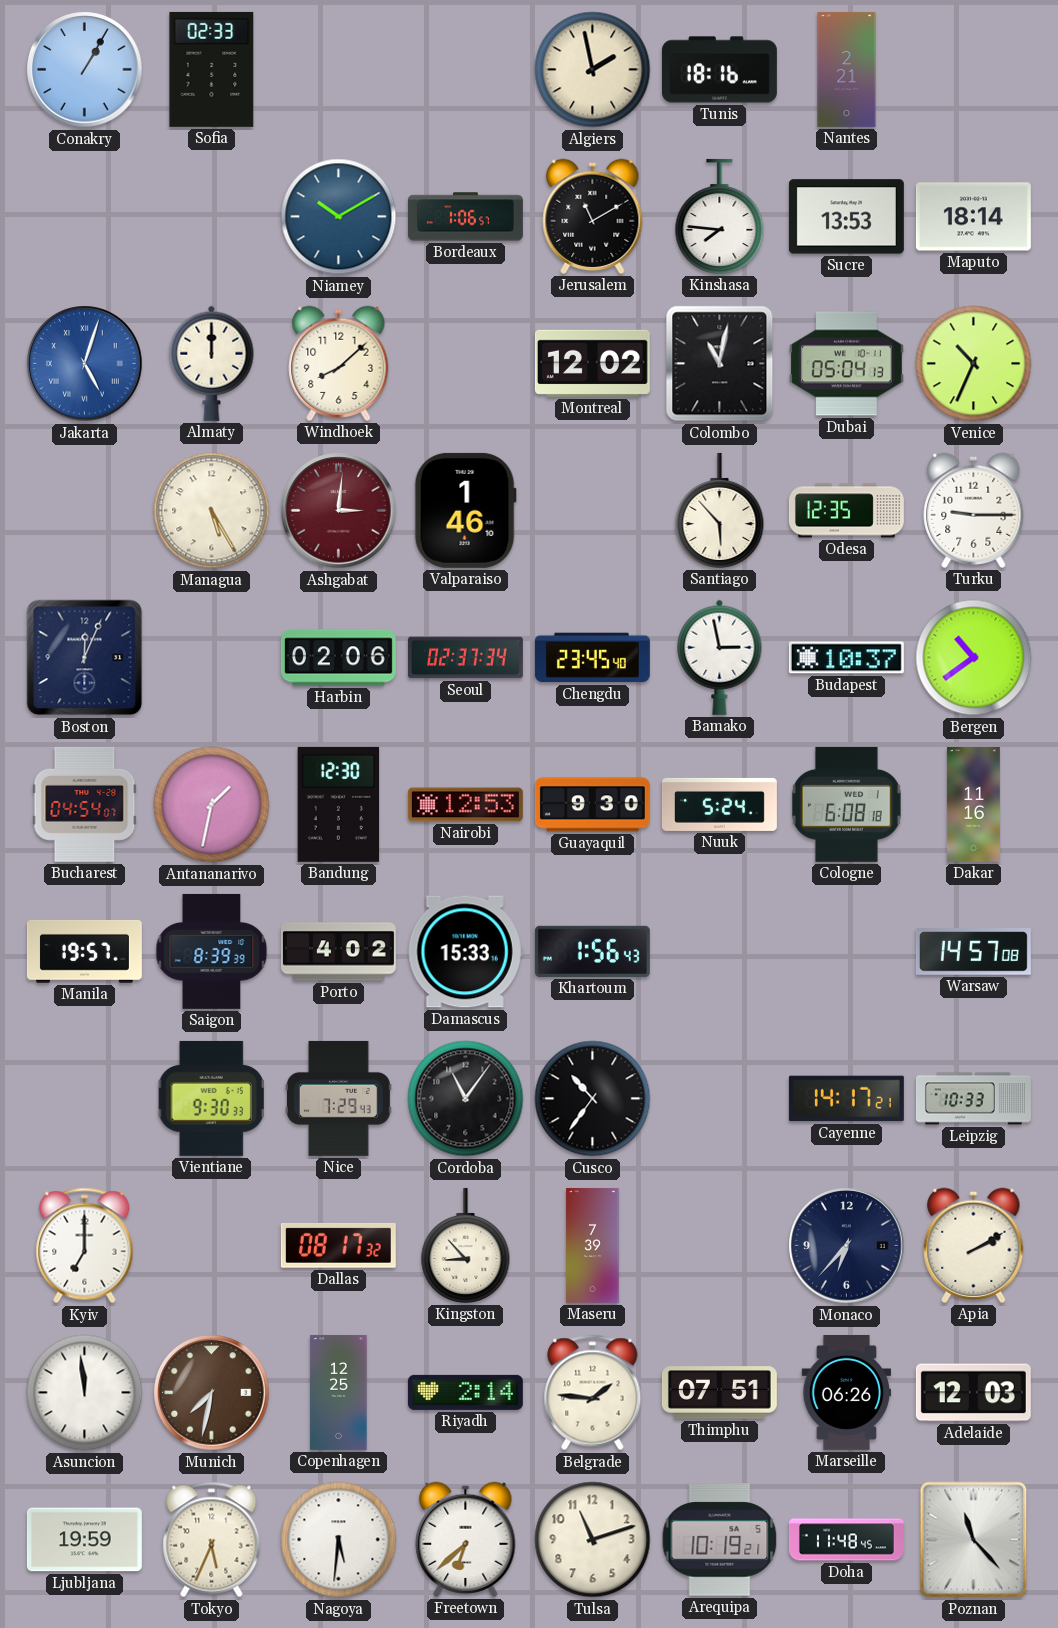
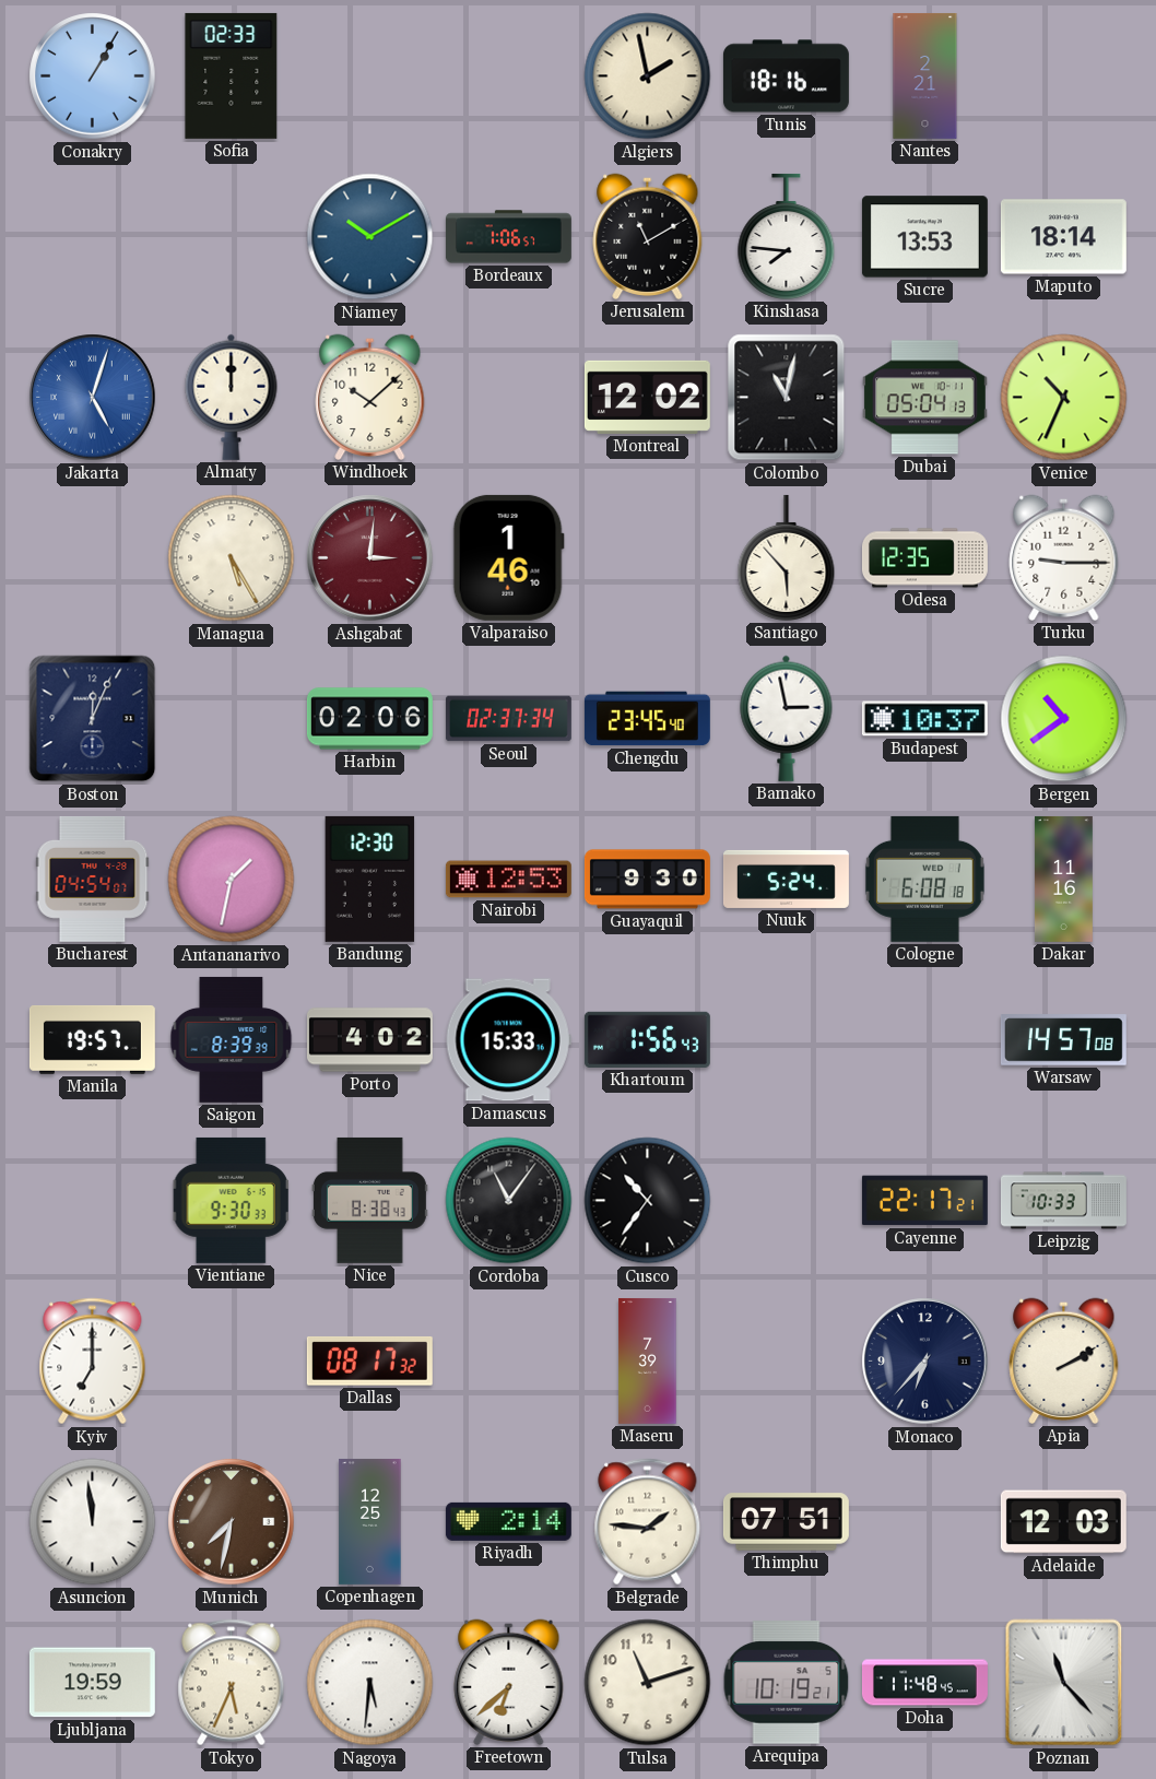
Windhoek: 8:08 -> 10:08 (370, 397)
Nice: 7:29 -> 8:38 (369, 1200)
Cayenne: 14:17 -> 22:17 (924, 1201)
Kingston: 8:53 -> none (466, 1245)
Marseille: 06:26 -> none (847, 1392)
